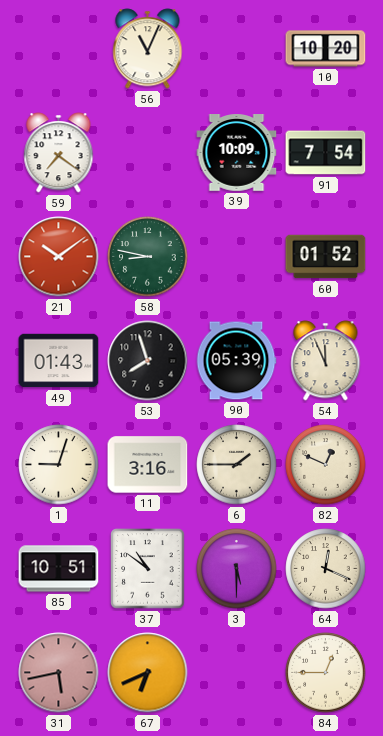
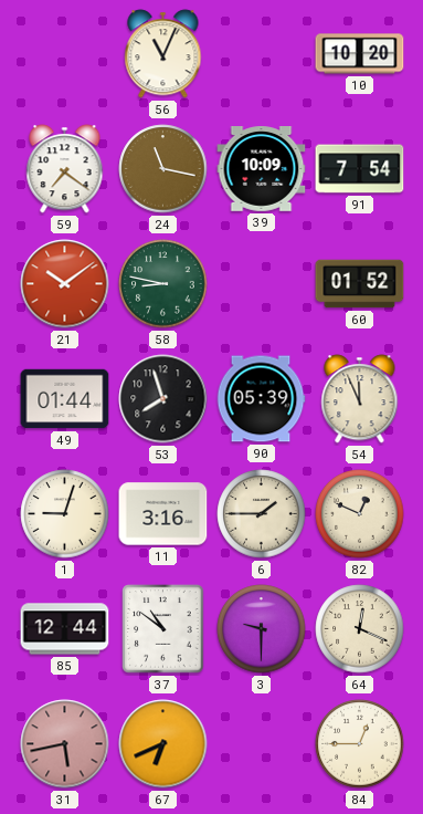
24: none -> 11:17 (163, 169)
49: 01:43 -> 01:44 (65, 399)
85: 10:51 -> 12:44 (65, 629)
3: 5:30 -> 9:30 (262, 629)
